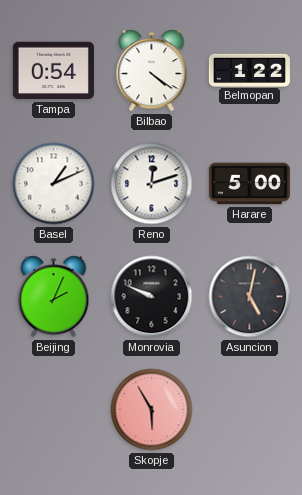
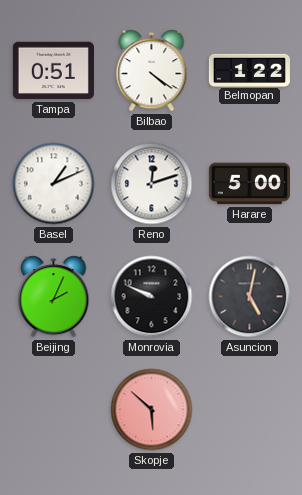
Tampa: 0:54 -> 0:51 (53, 71)
Skopje: 5:55 -> 5:52 (152, 410)
